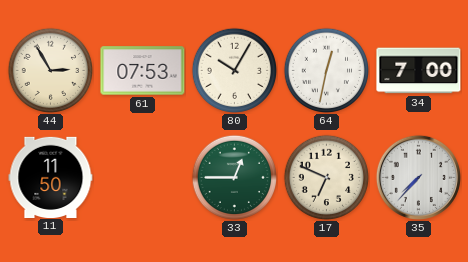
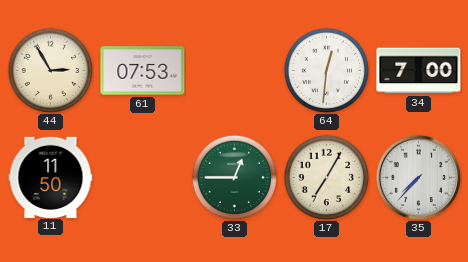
80: 10:05 -> none (234, 70)
64: 12:32 -> 12:31 (326, 70)
17: 6:49 -> 7:05 (326, 177)
